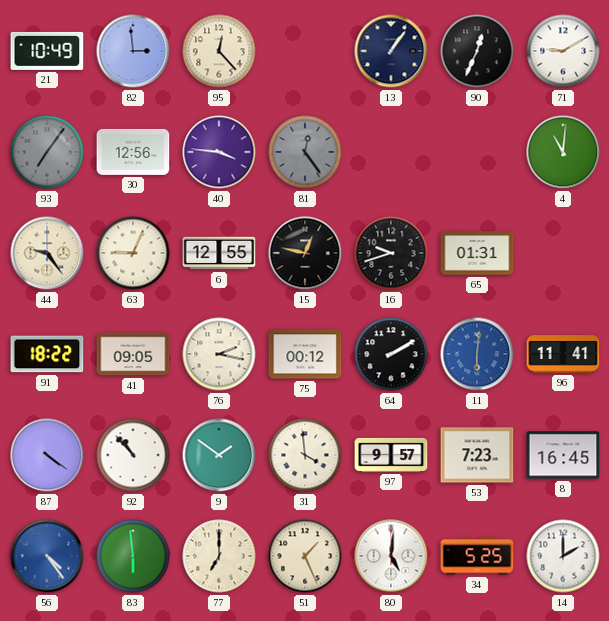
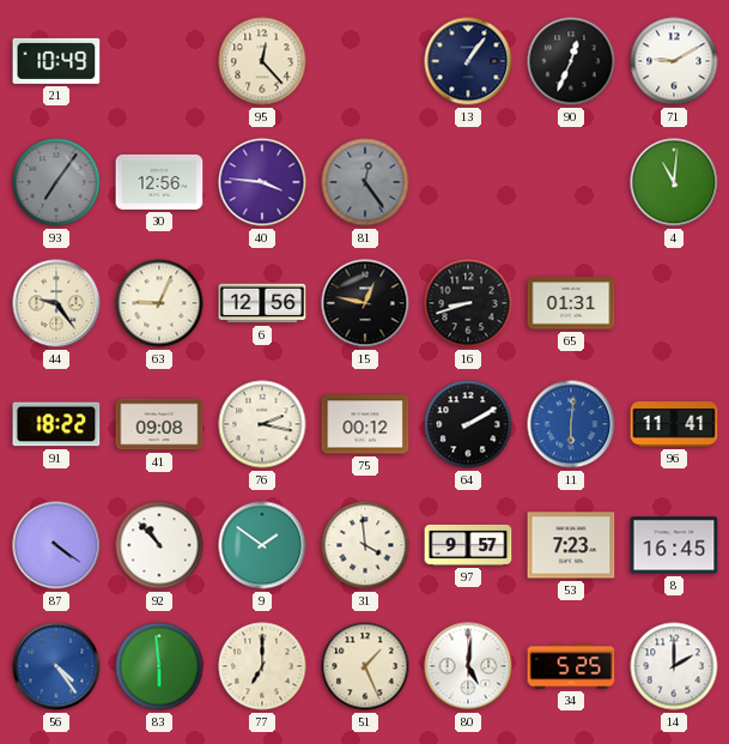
82: 2:59 -> none (133, 51)
6: 12:55 -> 12:56 (262, 303)
16: 9:42 -> 8:42 (468, 303)
41: 09:05 -> 09:08 (159, 424)
